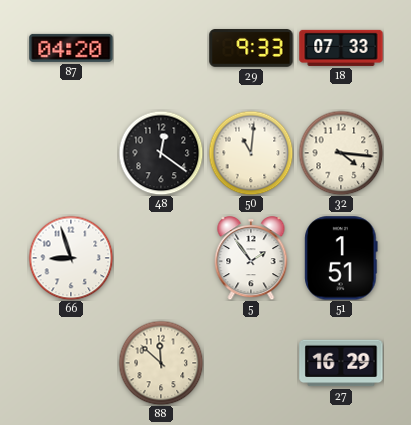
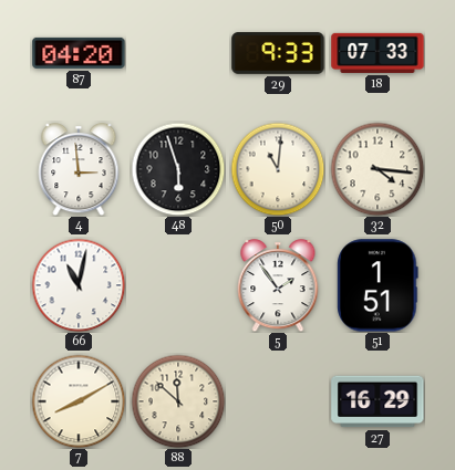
4: none -> 2:59 (79, 170)
48: 12:21 -> 5:57 (178, 169)
66: 8:57 -> 11:02 (79, 285)
7: none -> 8:10 (79, 401)
